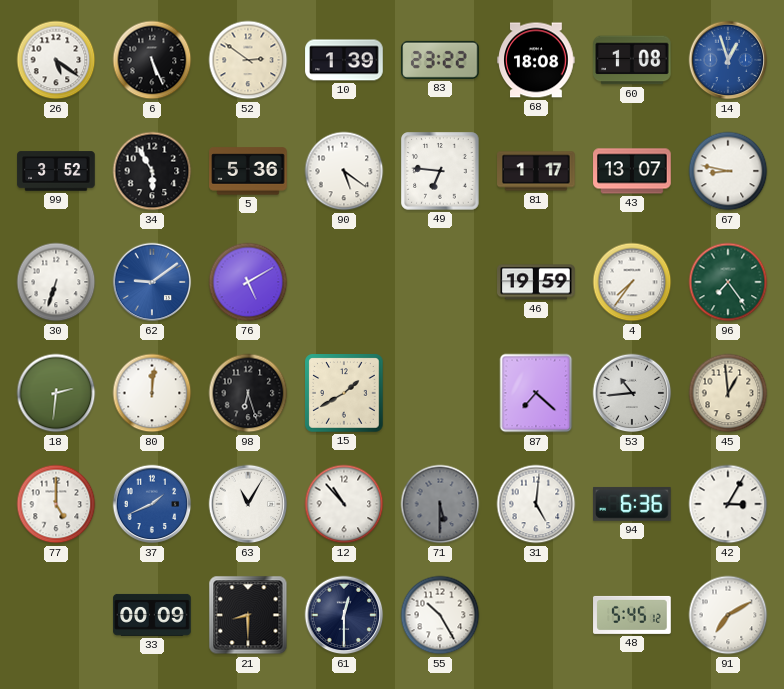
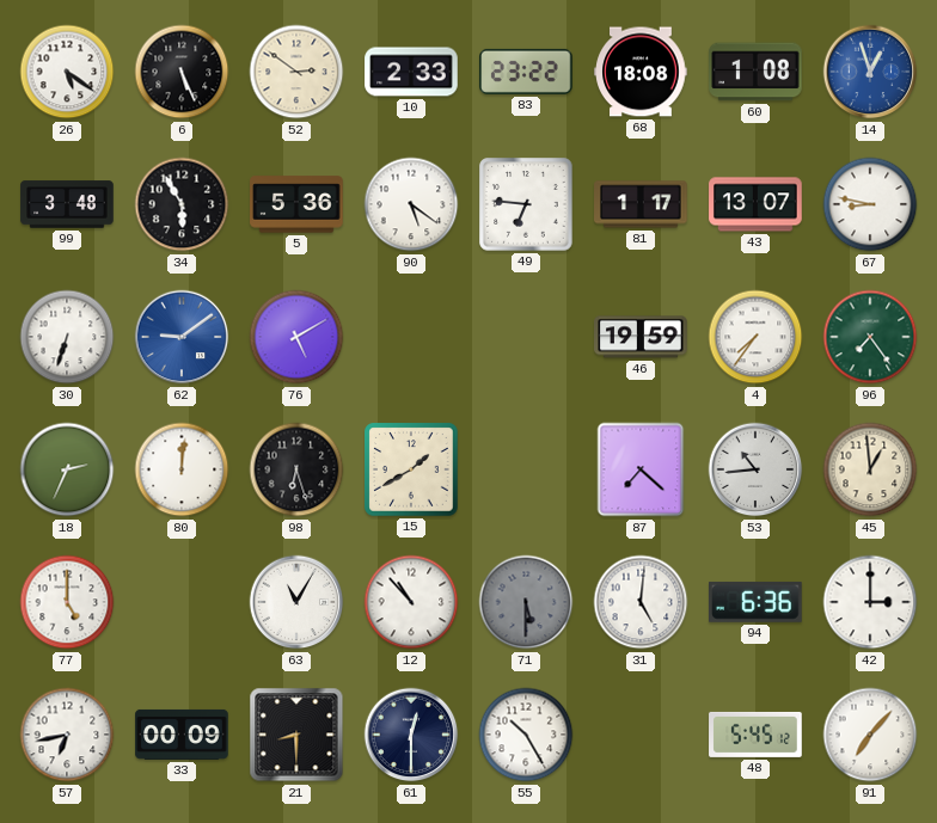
10: 1:39 -> 2:33 (411, 72)
99: 3:52 -> 3:48 (67, 204)
18: 2:31 -> 2:34 (67, 469)
37: 1:41 -> none (152, 504)
42: 3:05 -> 3:00 (870, 602)
57: none -> 6:43 (67, 735)
91: 7:10 -> 7:07 (870, 735)
